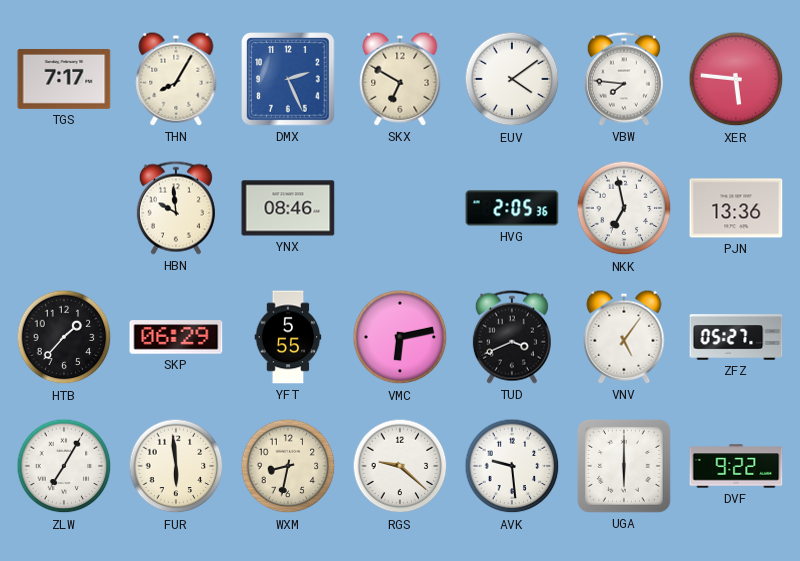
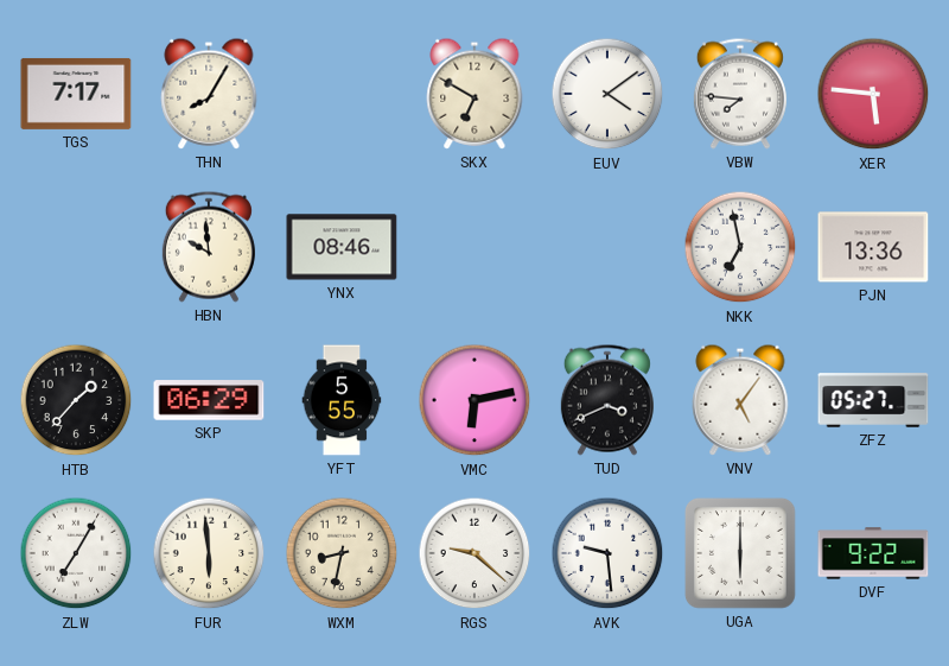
DMX: 2:26 -> none (288, 79)
HVG: 2:05 -> none (512, 208)
